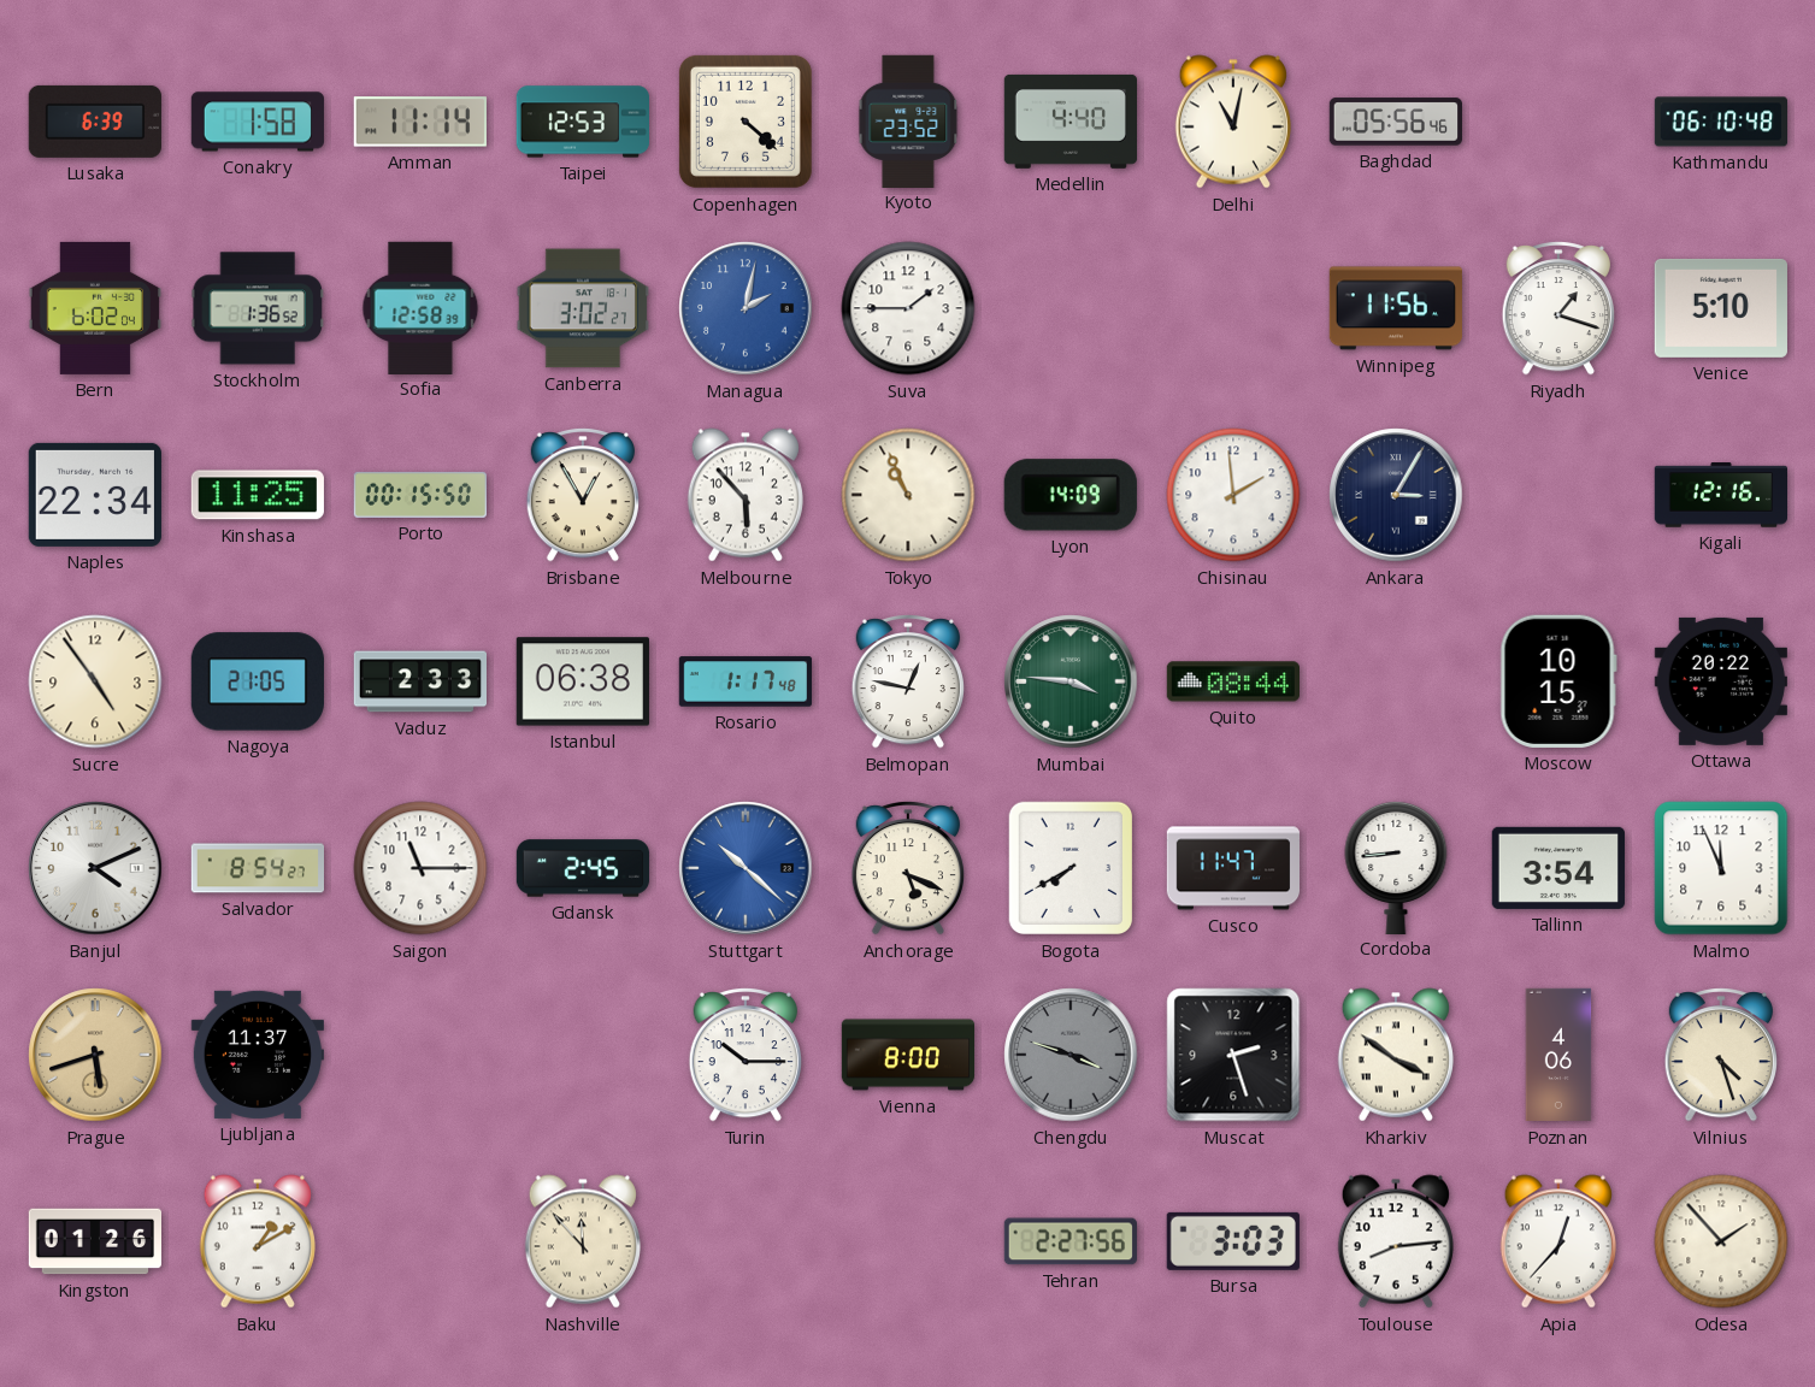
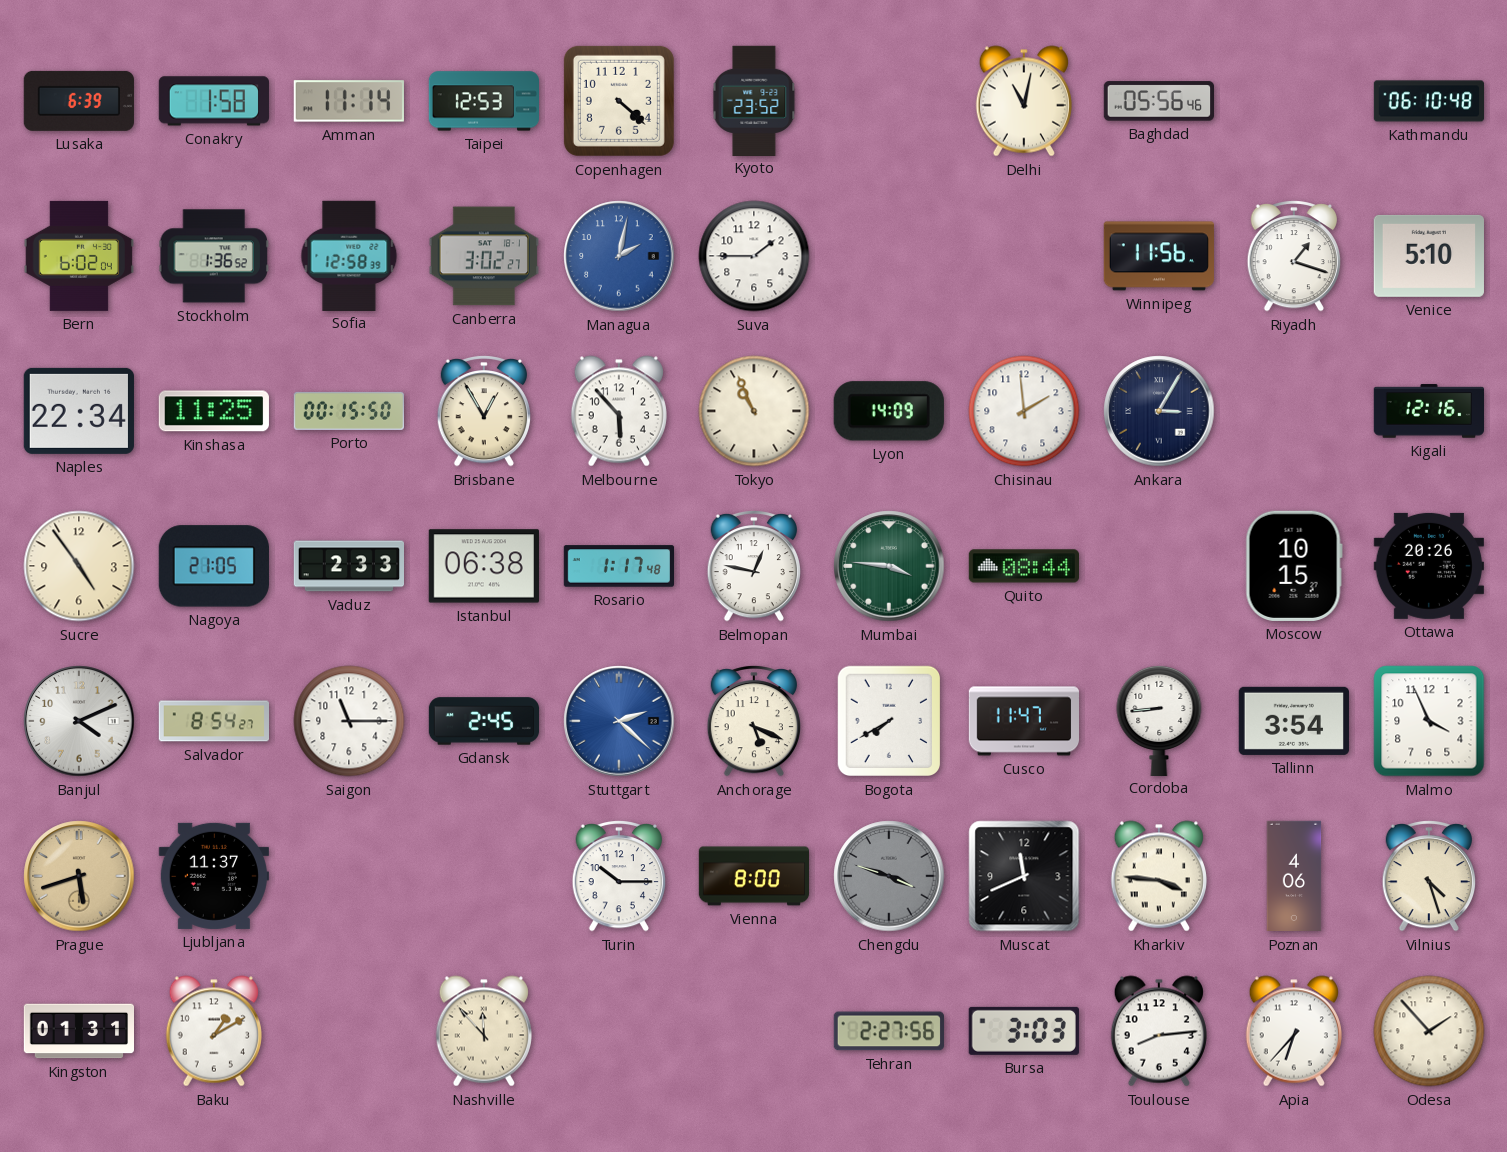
Medellin: 4:40 -> none (1069, 122)
Ottawa: 20:22 -> 20:26 (1429, 566)
Stuttgart: 10:22 -> 2:22 (619, 721)
Malmo: 11:56 -> 3:56 (1429, 721)
Muscat: 2:27 -> 11:41 (1024, 876)
Kharkiv: 3:51 -> 3:46 (1159, 876)
Kingston: 01:26 -> 01:31 (78, 1031)
Apia: 12:37 -> 6:37 (1294, 1031)
